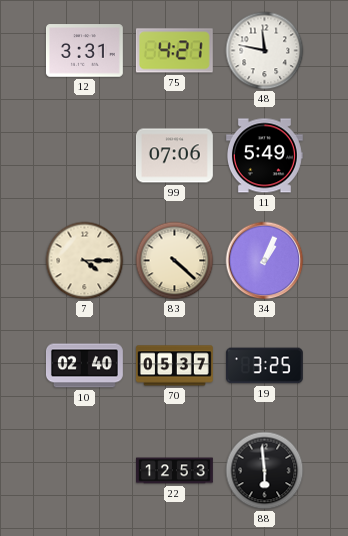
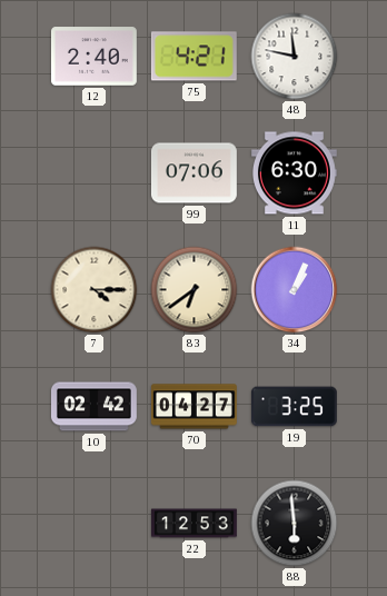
12: 3:31 -> 2:40 (93, 57)
11: 5:49 -> 6:30 (294, 173)
83: 4:22 -> 6:39 (195, 290)
10: 02:40 -> 02:42 (93, 407)
70: 05:37 -> 04:27 (193, 407)
